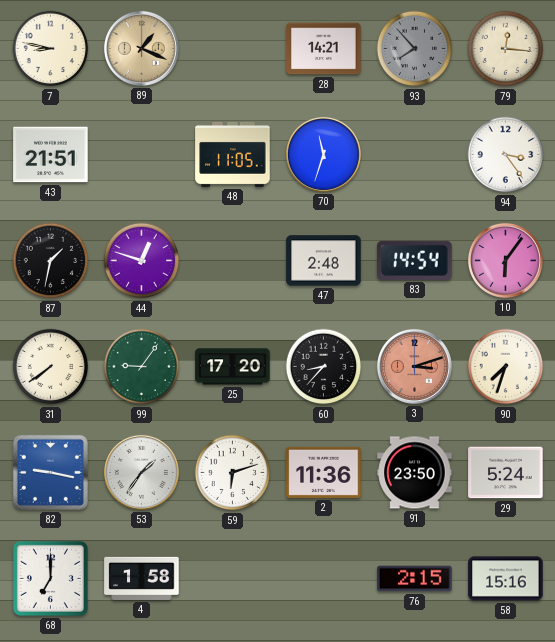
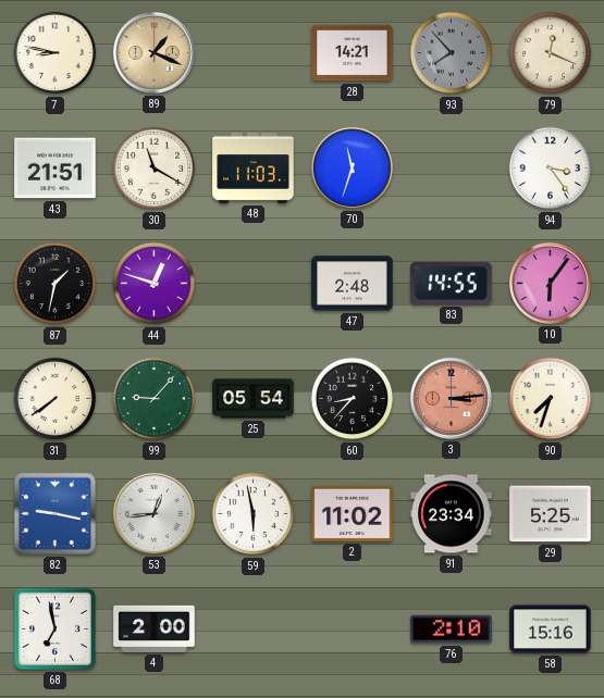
79: 12:16 -> 12:19 (551, 53)
30: none -> 11:20 (155, 169)
48: 11:05 -> 11:03 (254, 167)
83: 14:54 -> 14:55 (452, 283)
99: 9:06 -> 9:07 (155, 399)
25: 17:20 -> 05:54 (254, 399)
3: 3:12 -> 3:14 (451, 398)
53: 1:36 -> 12:44 (153, 513)
59: 6:12 -> 5:58 (254, 514)
2: 11:36 -> 11:02 (353, 513)
91: 23:50 -> 23:34 (452, 514)
29: 5:24 -> 5:25 (551, 514)
68: 7:00 -> 6:58 (54, 628)
4: 1:58 -> 2:00 (155, 628)
76: 2:15 -> 2:10 (452, 630)
